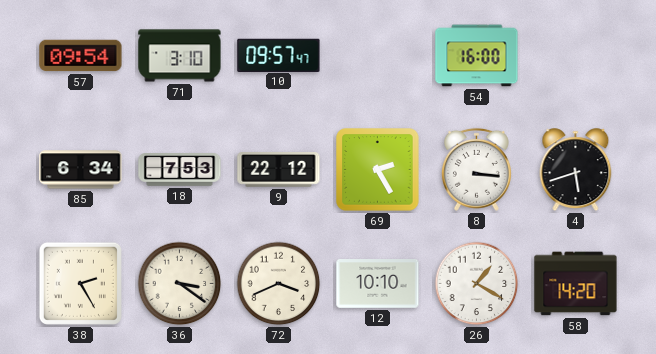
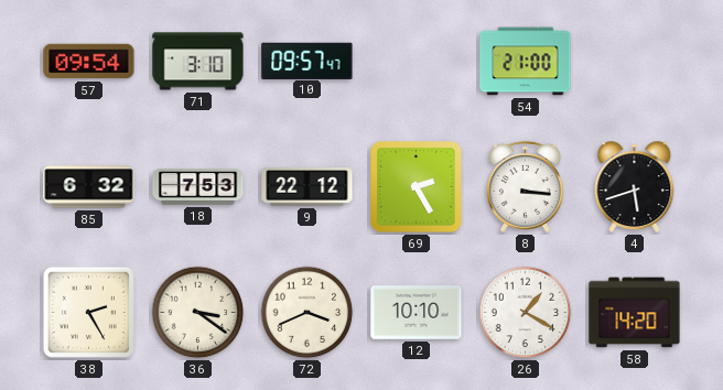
54: 16:00 -> 21:00 (526, 62)
85: 6:34 -> 6:32 (89, 187)
